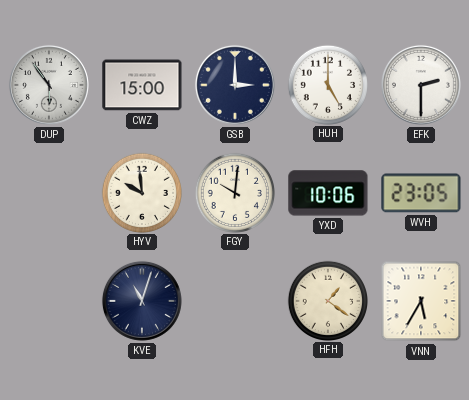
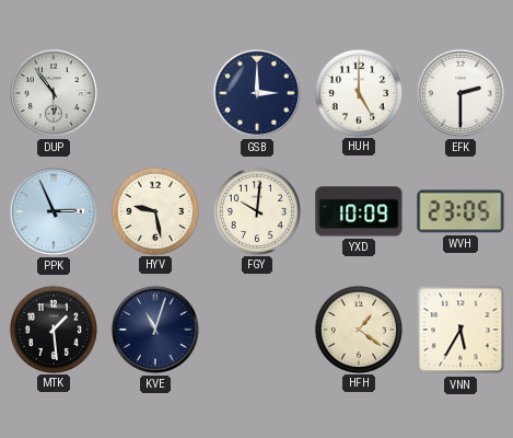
CWZ: 15:00 -> none (142, 85)
PPK: none -> 2:56 (54, 211)
HYV: 9:59 -> 9:28 (154, 210)
YXD: 10:06 -> 10:09 (359, 211)
MTK: none -> 1:29 (53, 328)
